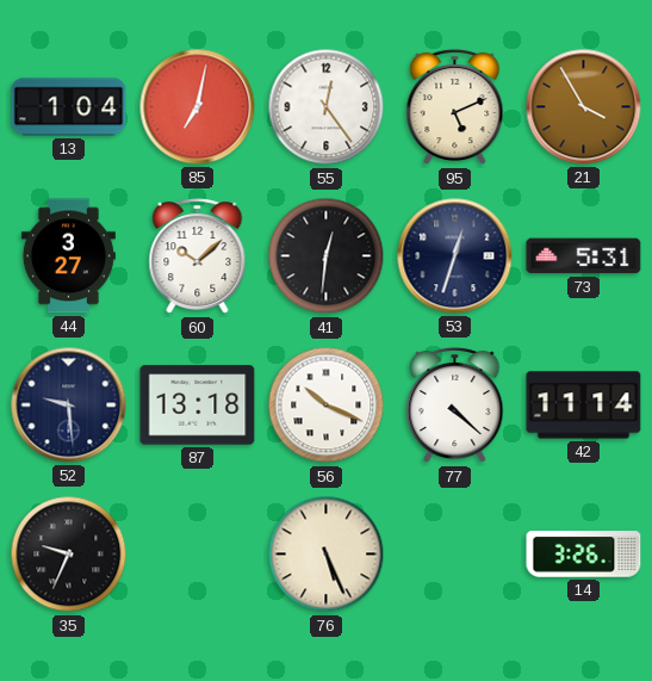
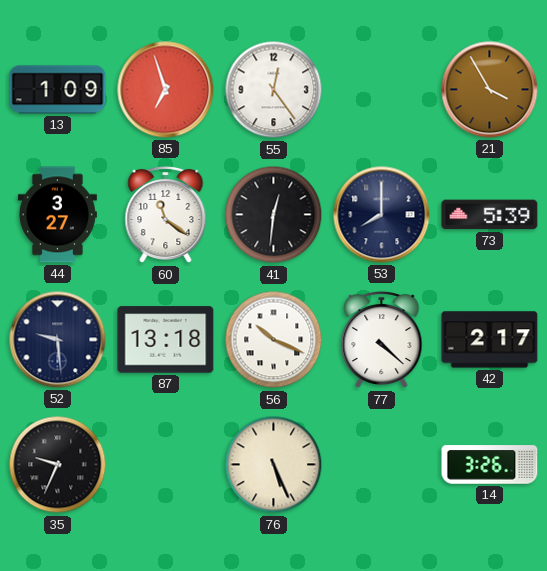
13: 1:04 -> 1:09 (58, 90)
85: 7:02 -> 6:57 (166, 90)
95: 5:11 -> none (455, 107)
60: 10:08 -> 11:21 (166, 215)
53: 12:33 -> 8:00 (382, 215)
73: 5:31 -> 5:39 (490, 215)
42: 11:14 -> 2:17 (490, 340)
